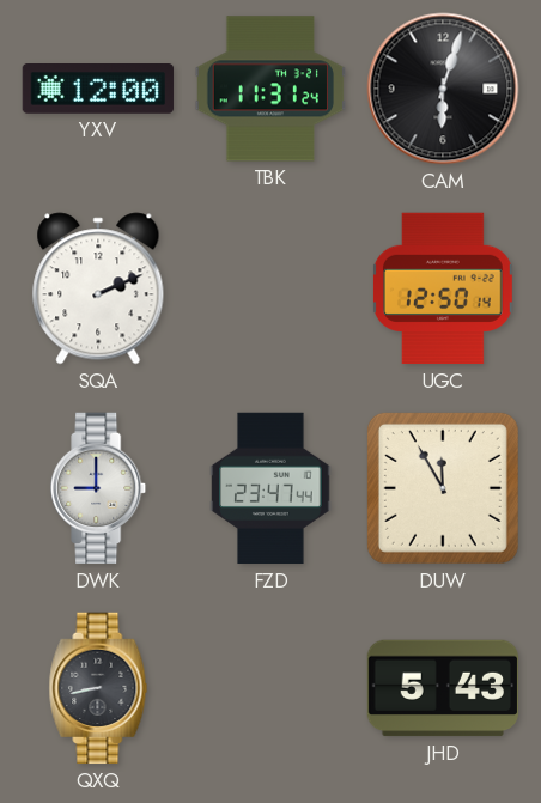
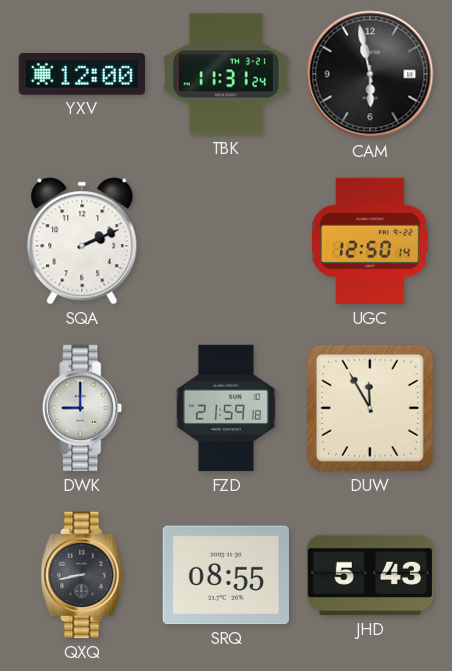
CAM: 6:03 -> 5:58 (370, 74)
FZD: 23:47 -> 21:59 (226, 408)
SRQ: none -> 08:55 (225, 575)
